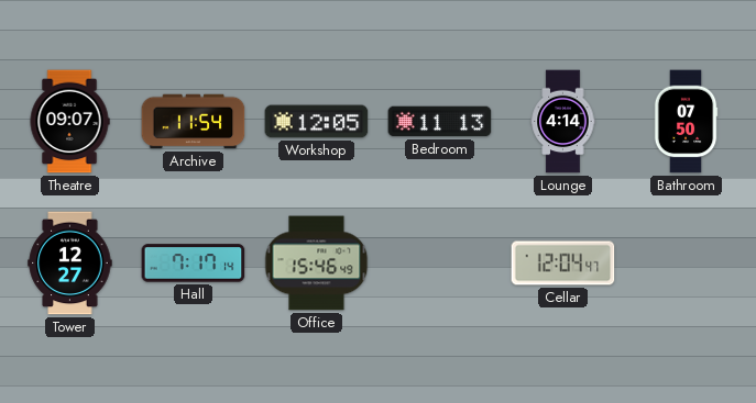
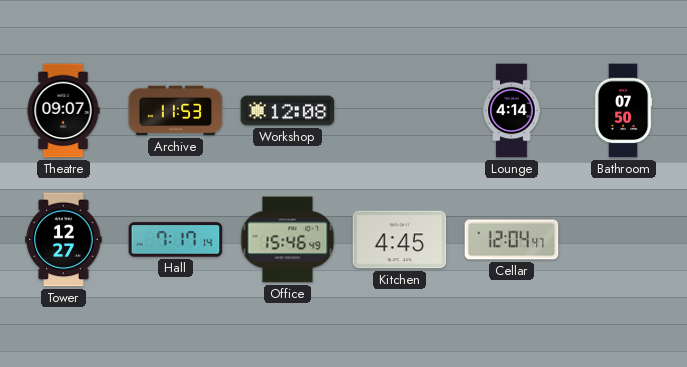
Archive: 11:54 -> 11:53 (176, 111)
Workshop: 12:05 -> 12:08 (288, 111)
Bedroom: 11:13 -> none (440, 122)
Kitchen: none -> 4:45 (400, 240)
